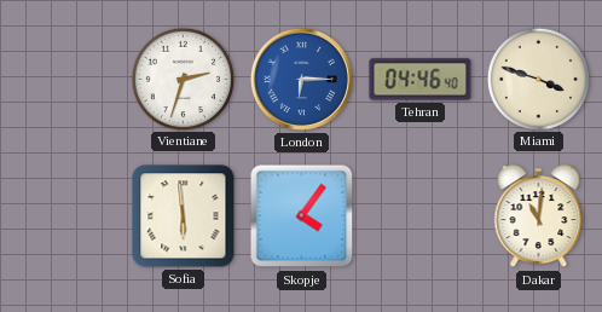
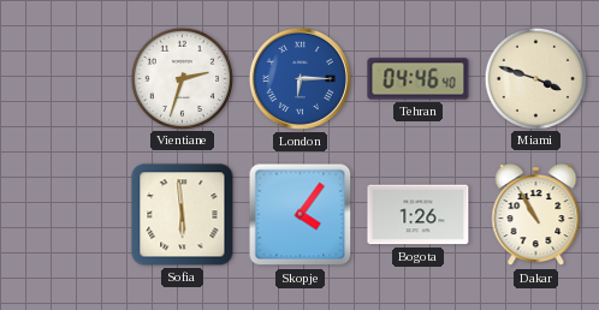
Bogota: none -> 1:26 (419, 215)
Dakar: 11:01 -> 10:55 (536, 215)
